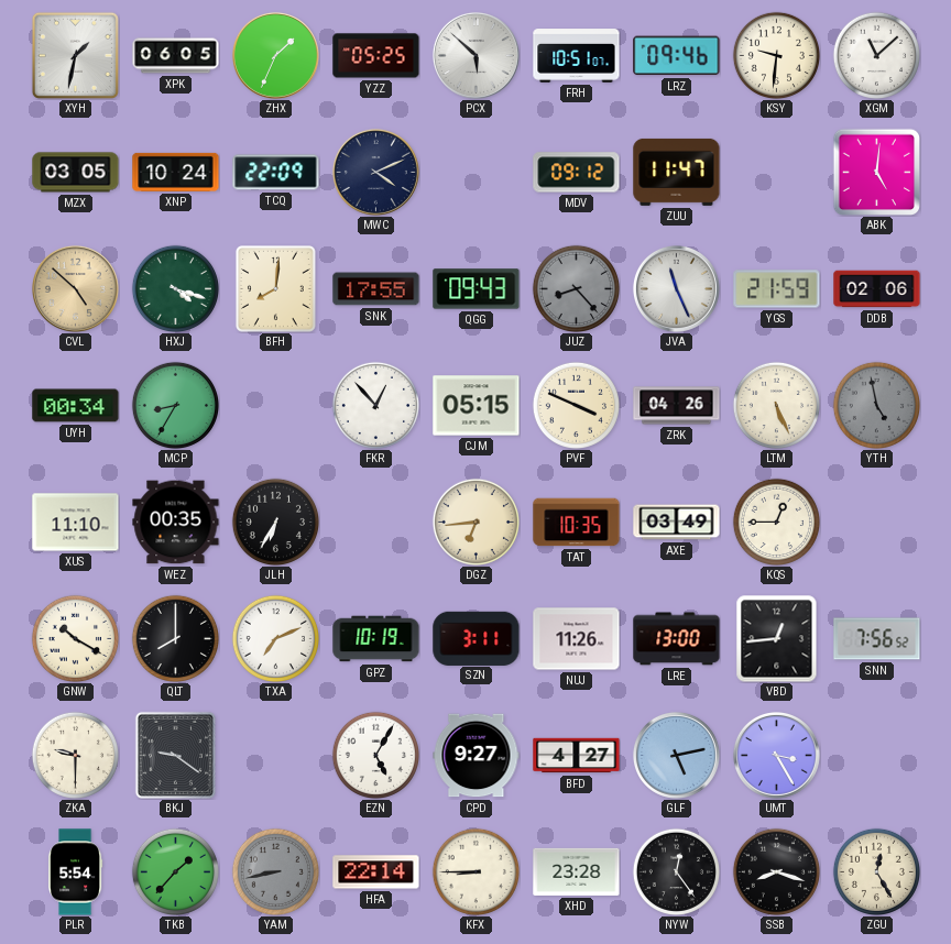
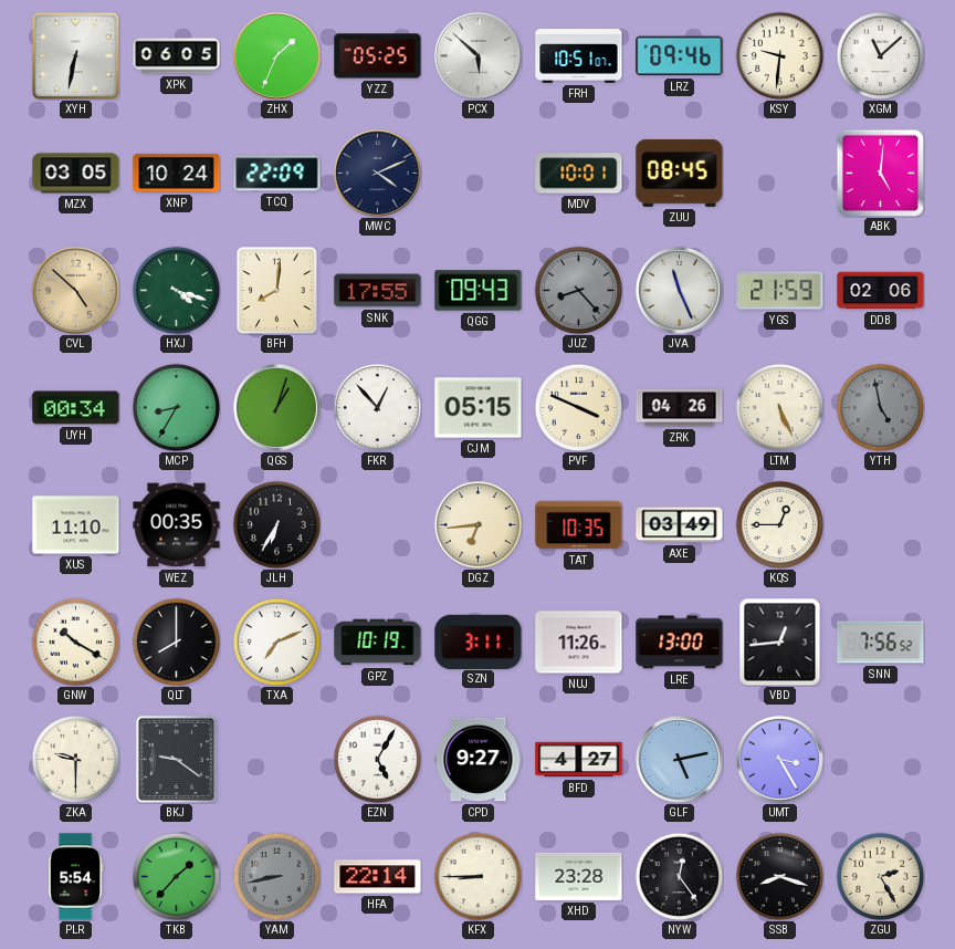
XYH: 1:32 -> 6:32 (75, 55)
MDV: 09:12 -> 10:01 (579, 174)
ZUU: 11:47 -> 08:45 (680, 173)
QGS: none -> 1:03 (276, 407)
ZGU: 12:25 -> 2:25 (880, 876)
